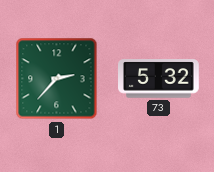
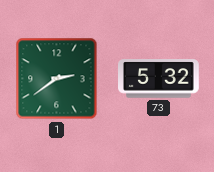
1: 2:37 -> 2:39 (57, 79)
